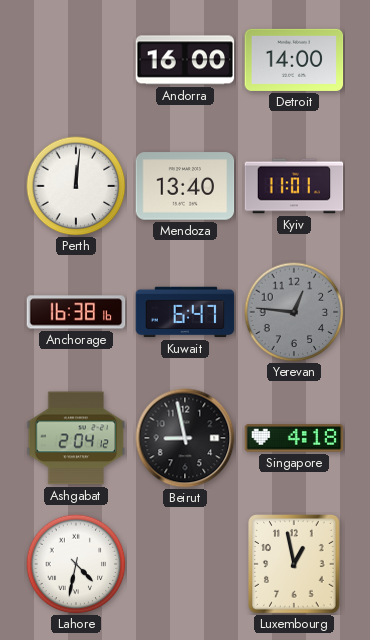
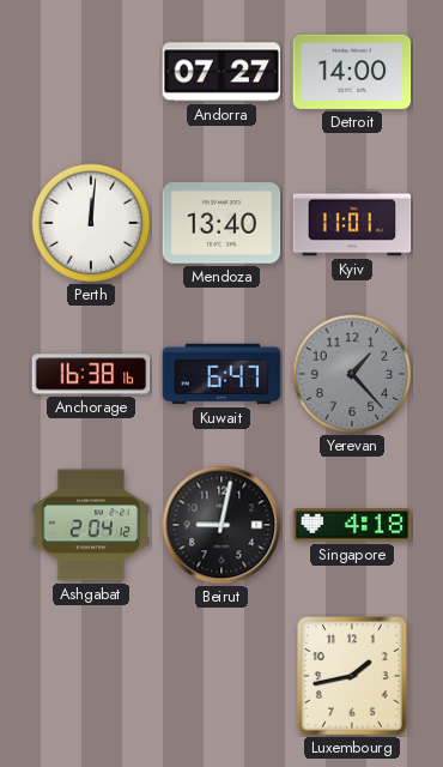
Andorra: 16:00 -> 07:27 (221, 72)
Yerevan: 12:46 -> 1:23 (352, 374)
Beirut: 8:58 -> 9:02 (221, 525)
Lahore: 4:32 -> none (76, 564)
Luxembourg: 12:58 -> 1:43 (353, 676)
